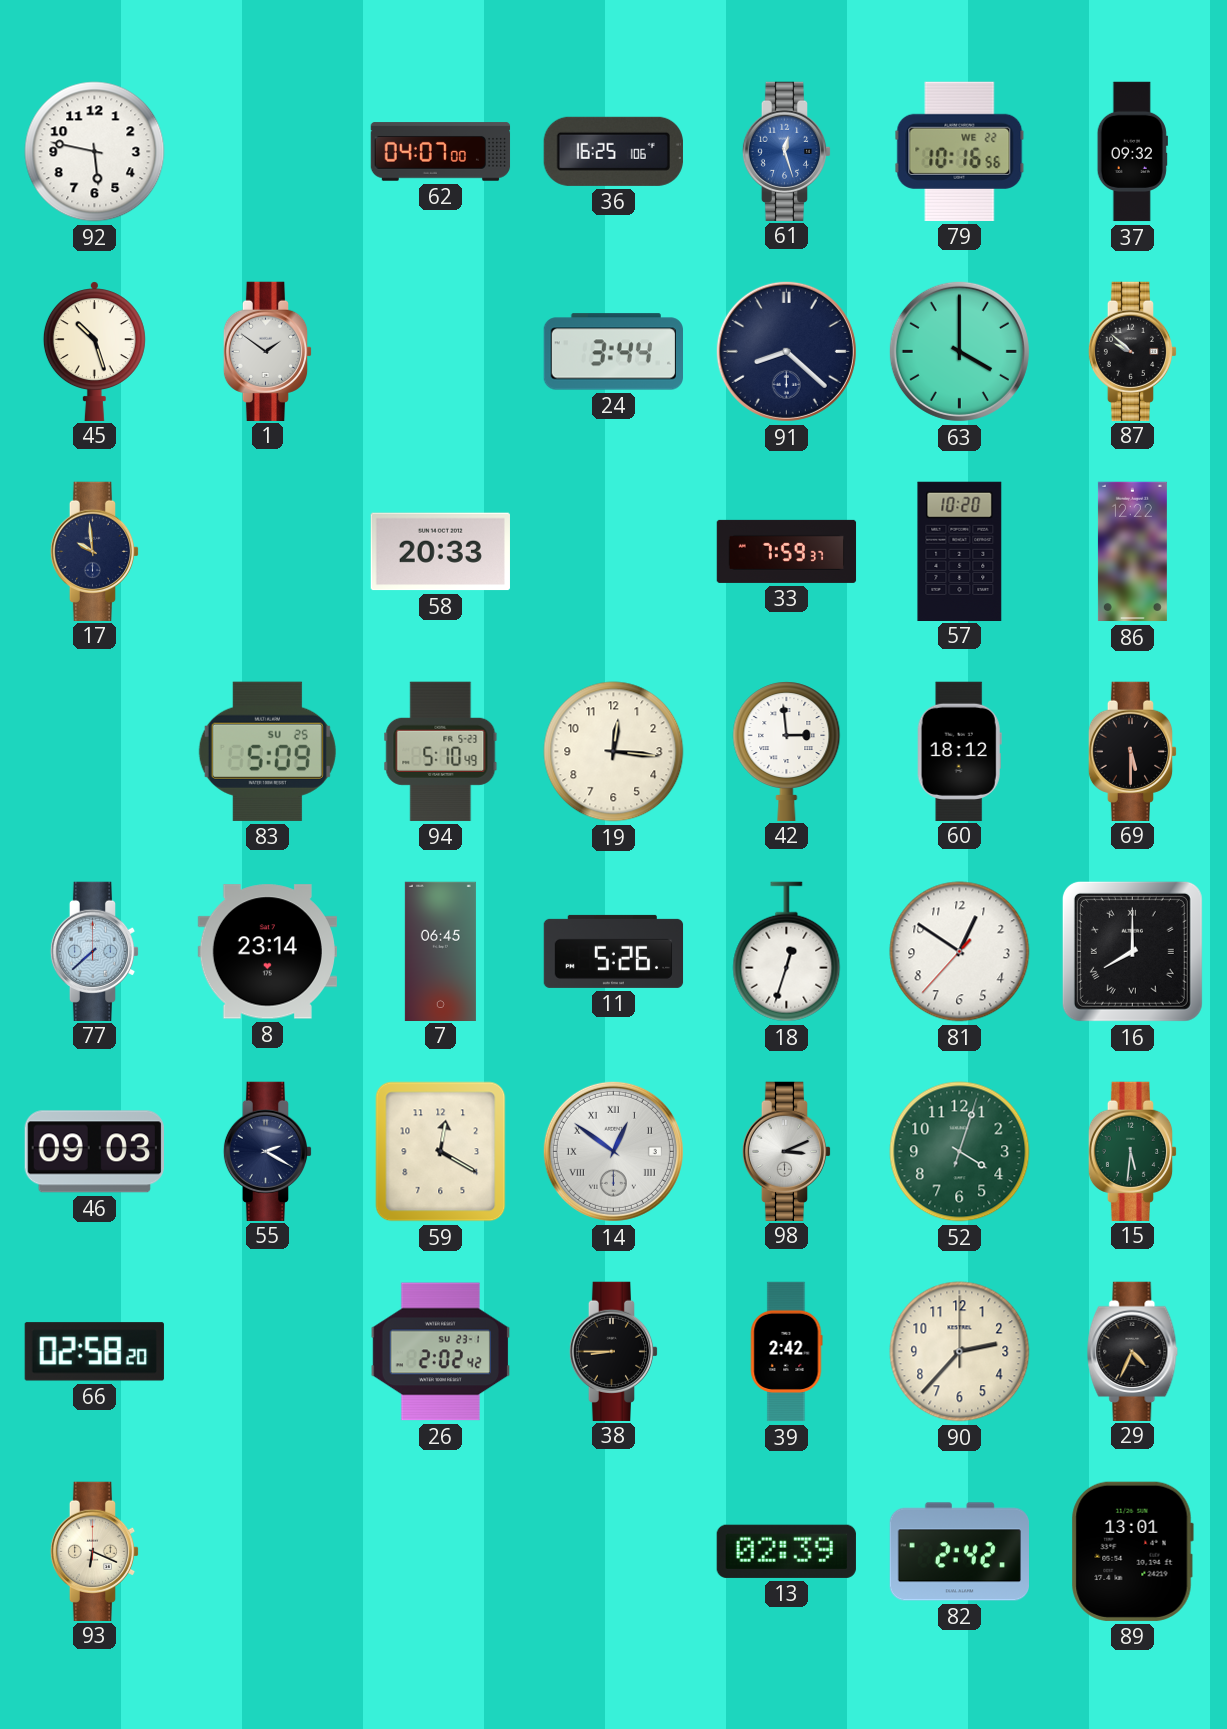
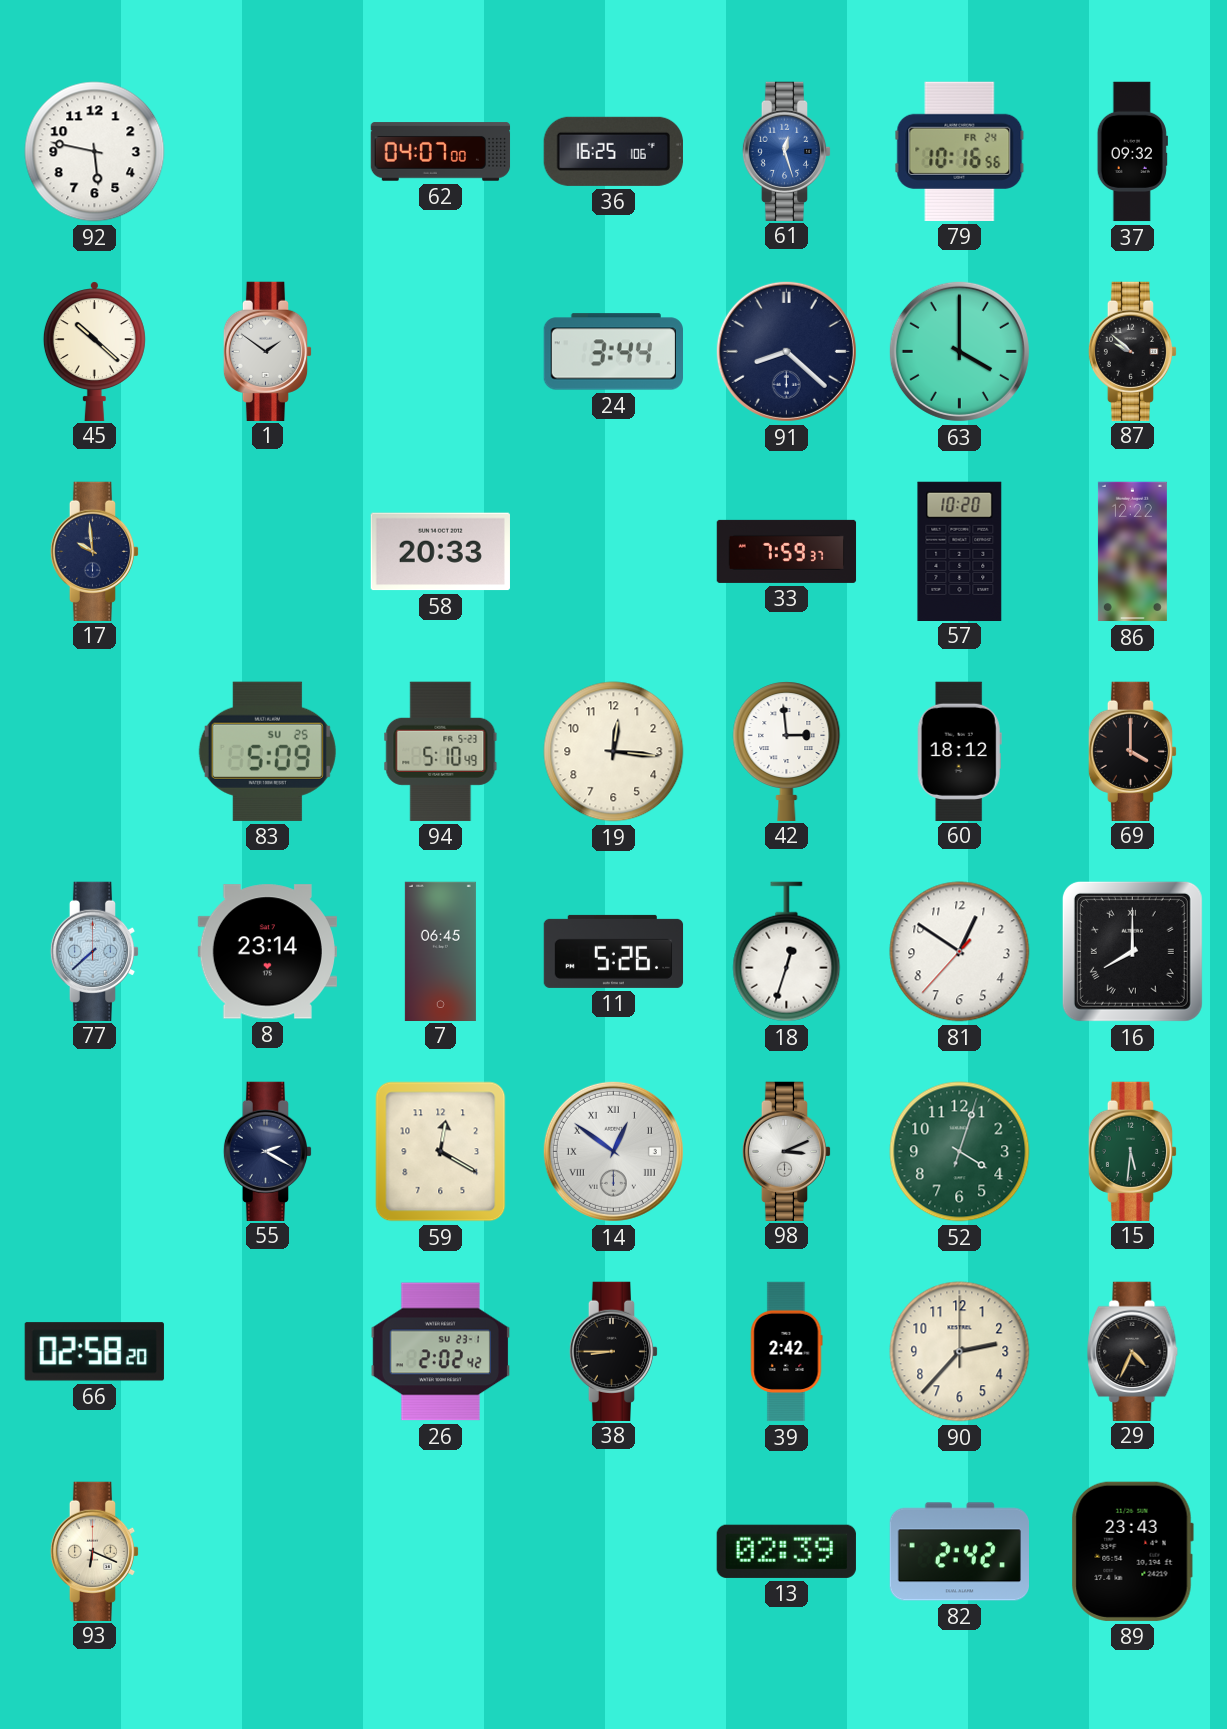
79 date: WE 22 -> FR 24 (960, 151)
45: 10:27 -> 10:22 (94, 351)
69: 5:30 -> 4:00 (1133, 751)
46: 09:03 -> none (94, 1152)
89: 13:01 -> 23:43 (1132, 1551)
